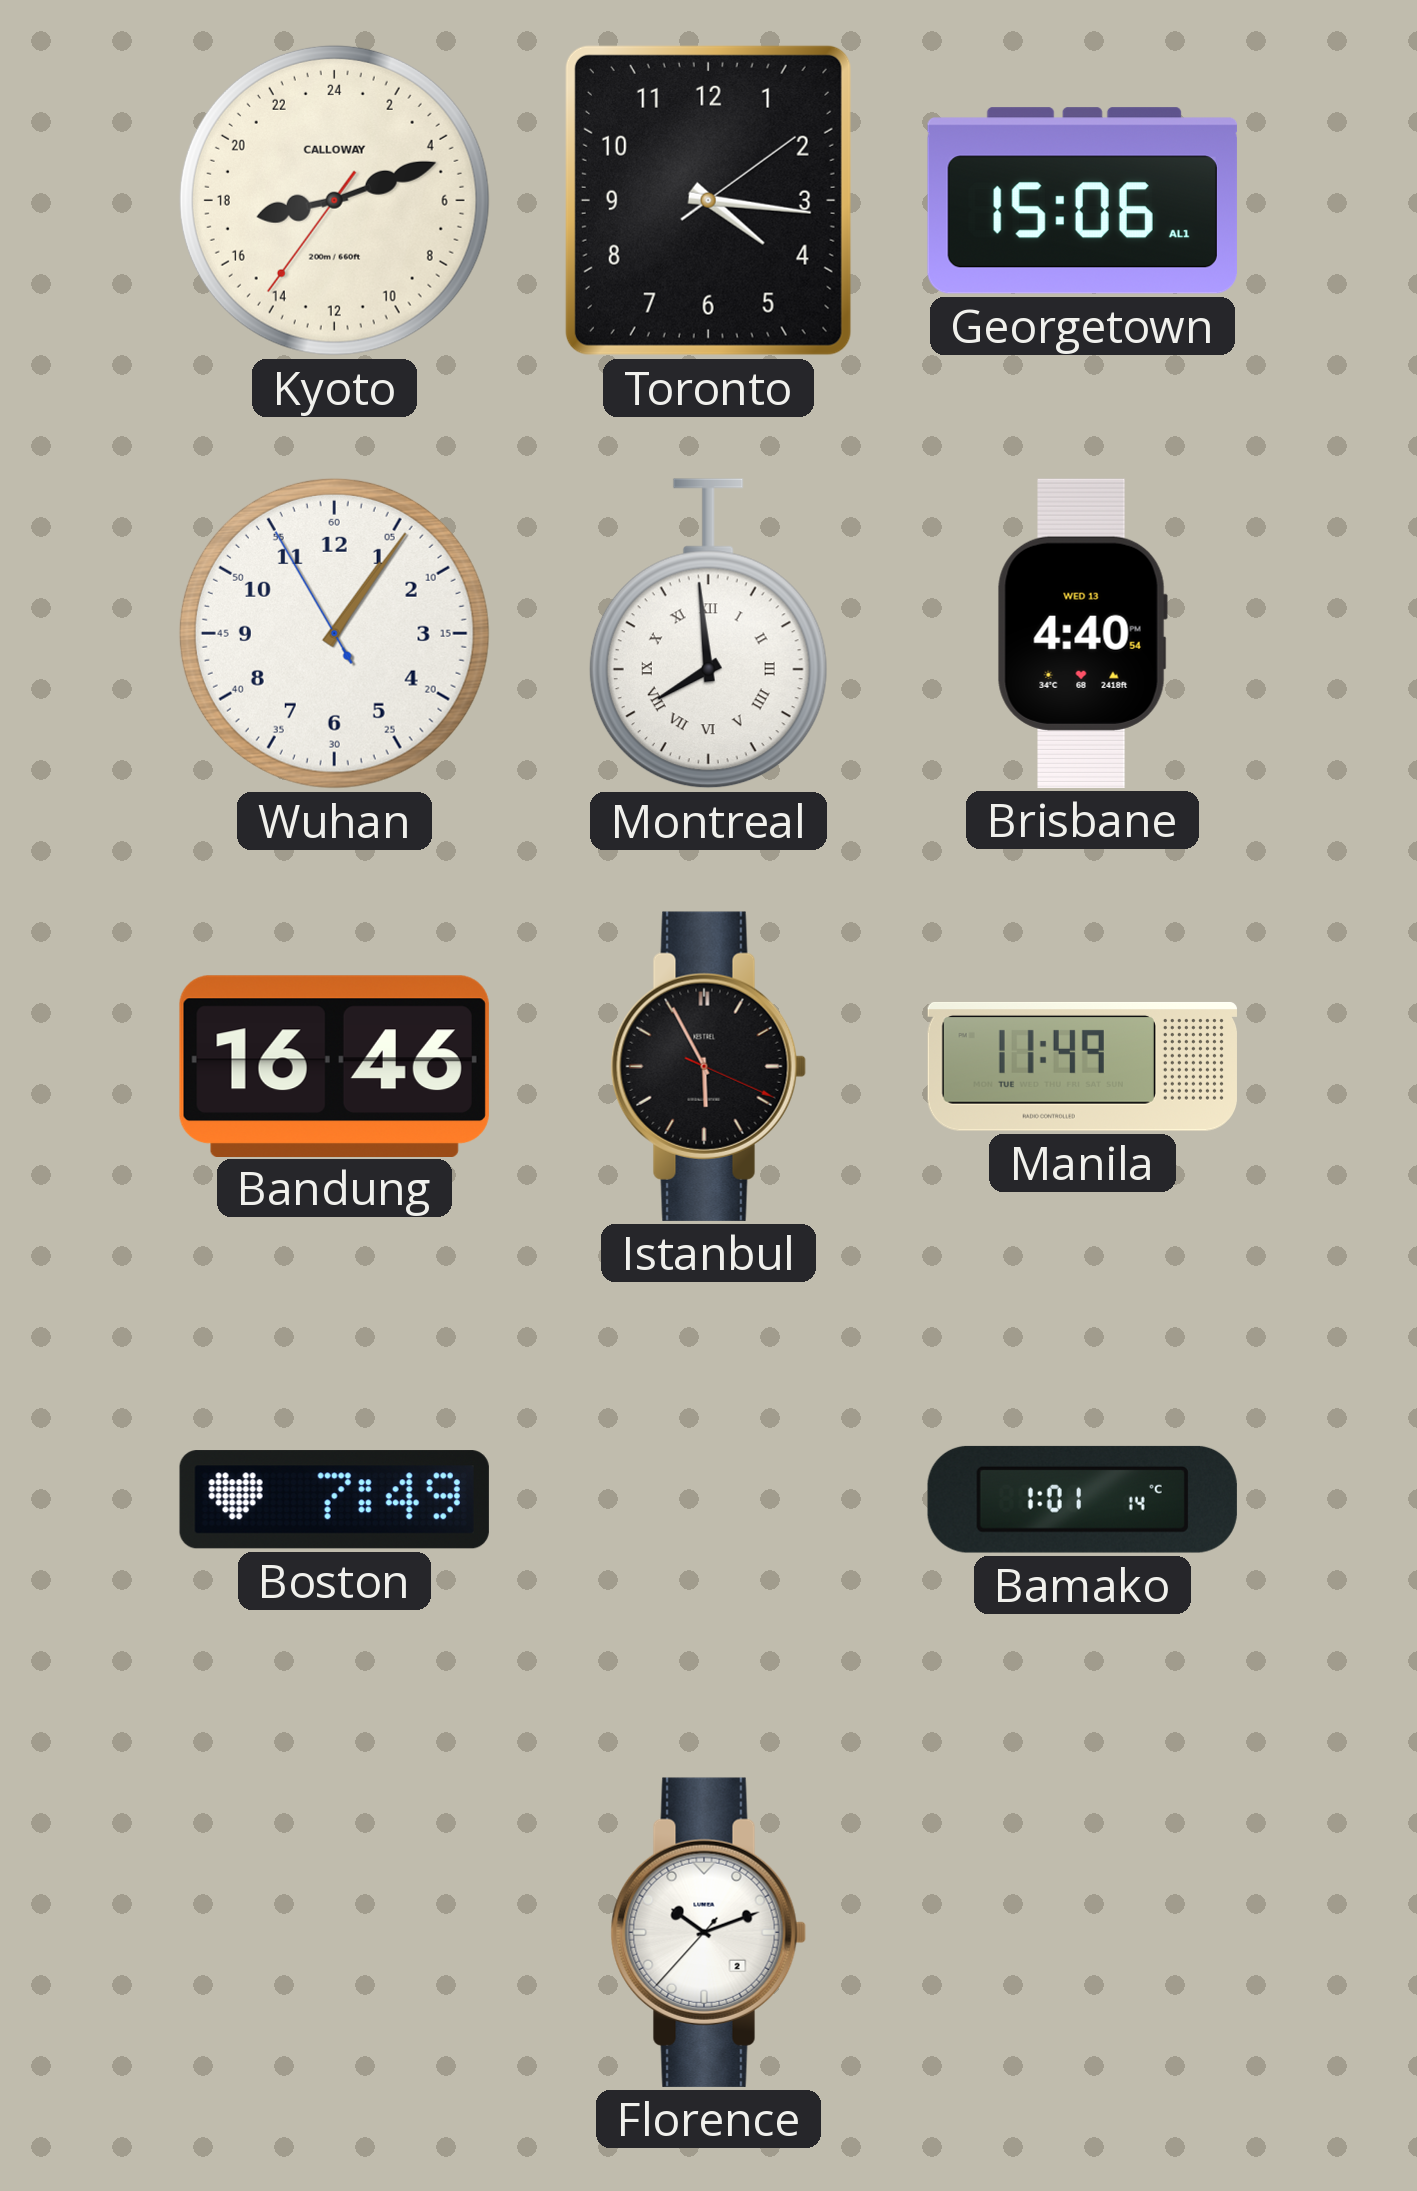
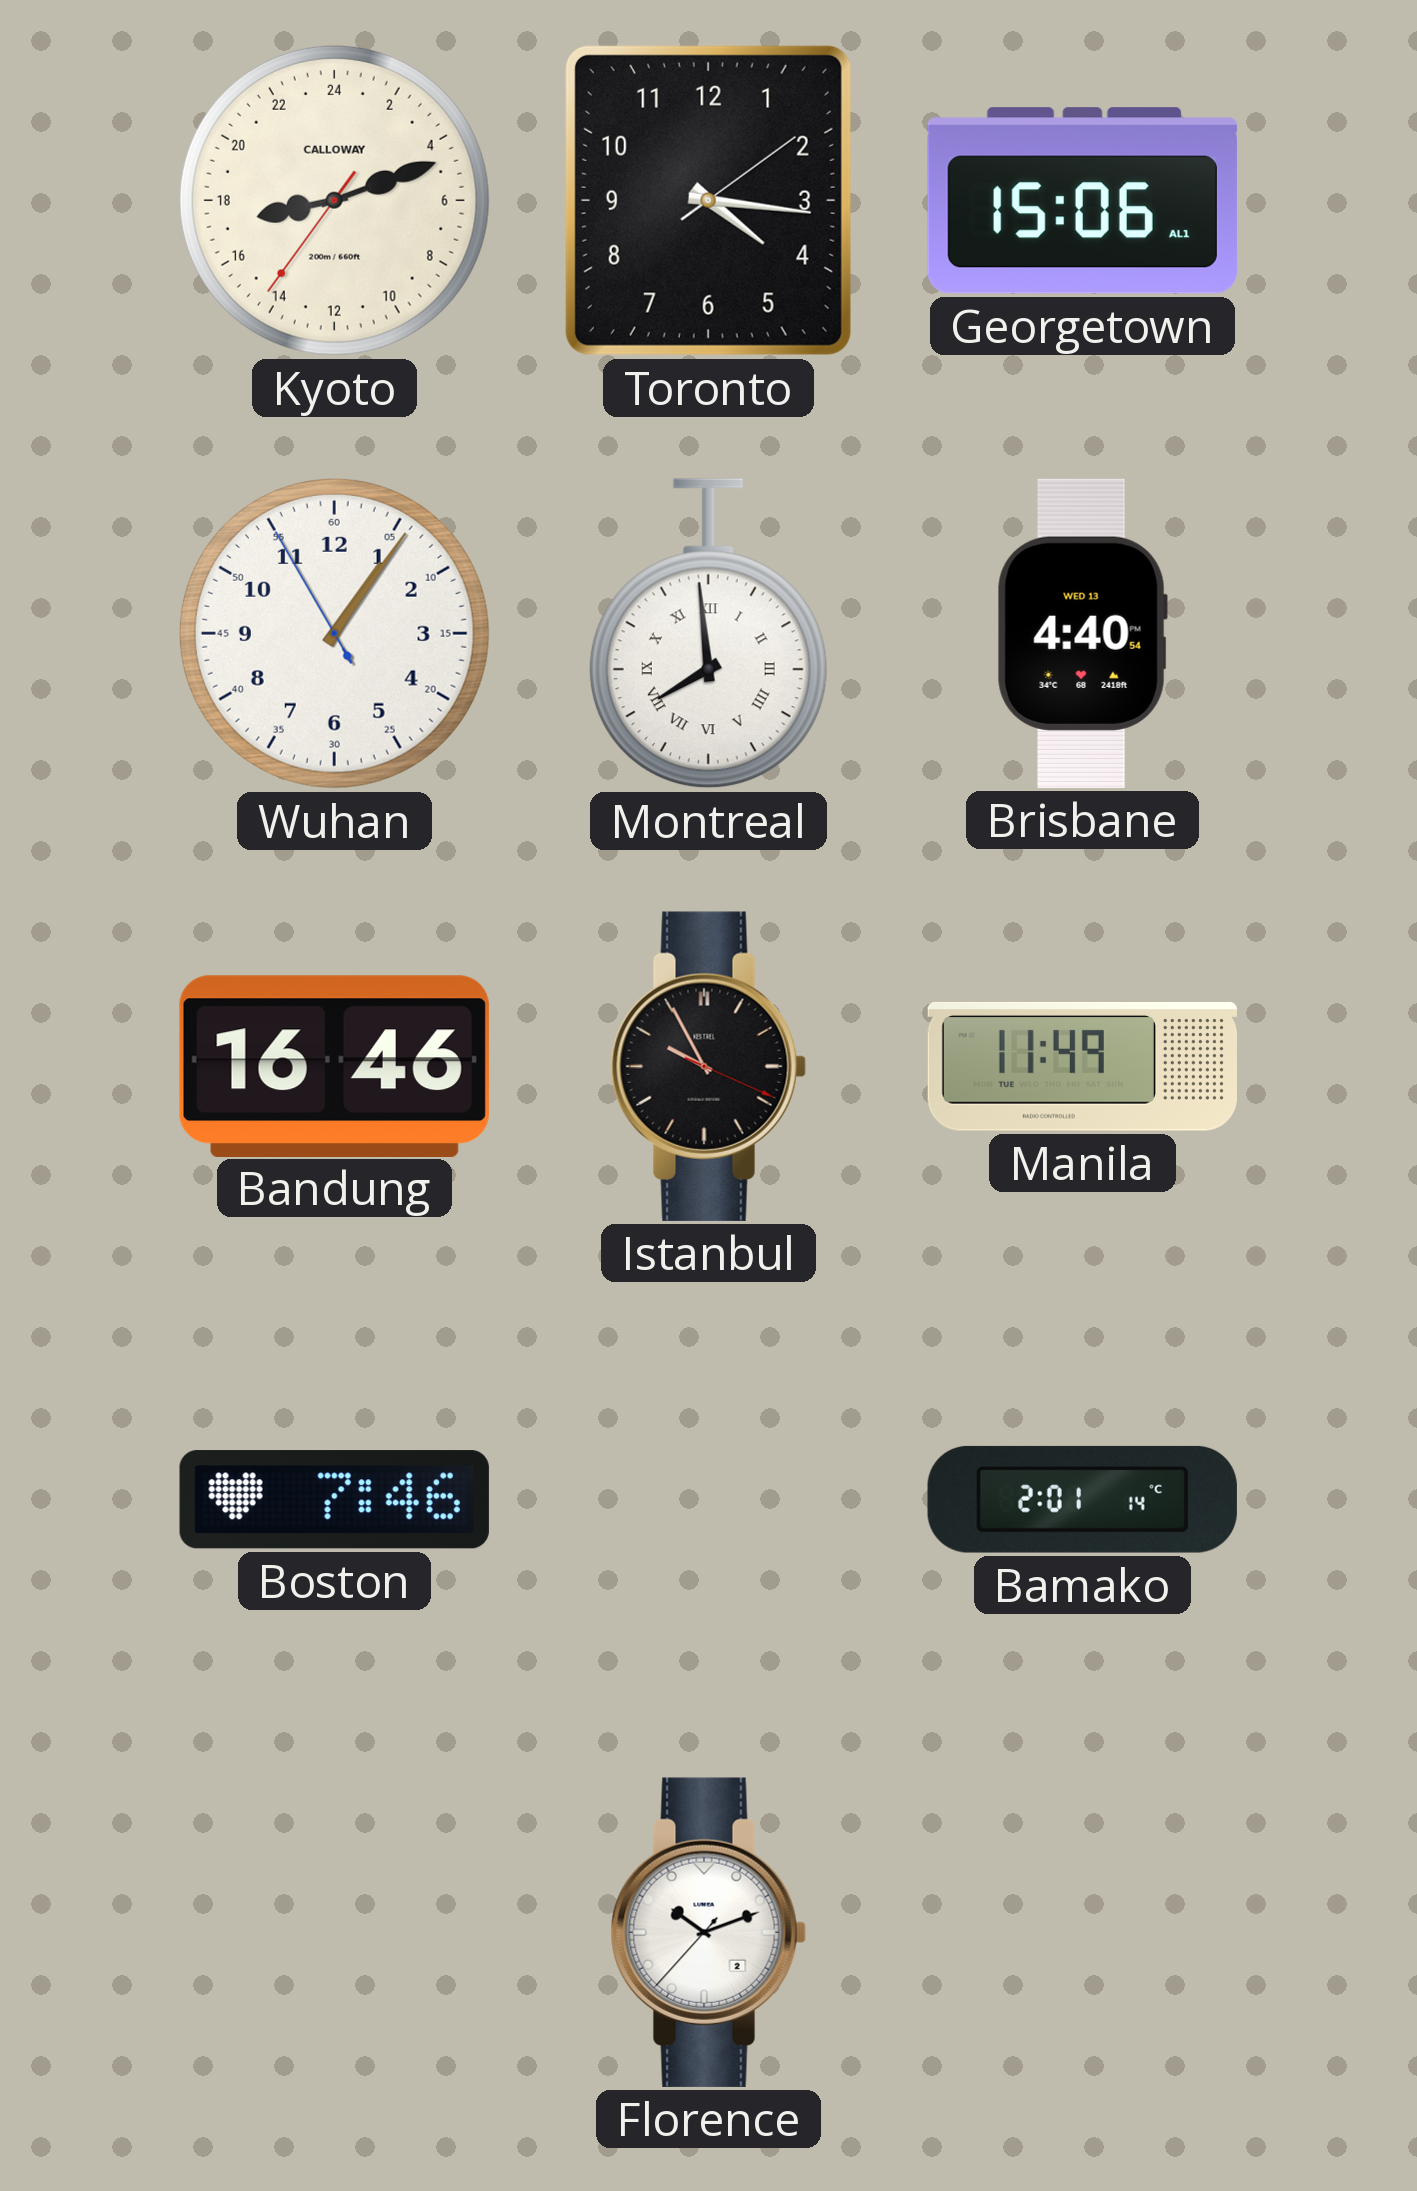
Istanbul: 5:55 -> 9:55 (708, 1066)
Boston: 7:49 -> 7:46 (334, 1500)
Bamako: 1:01 -> 2:01 (1082, 1499)
